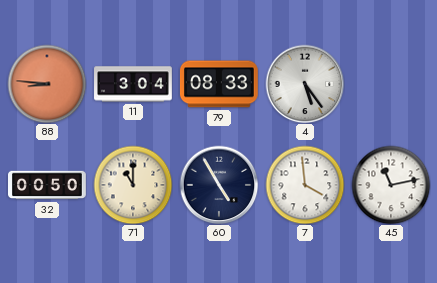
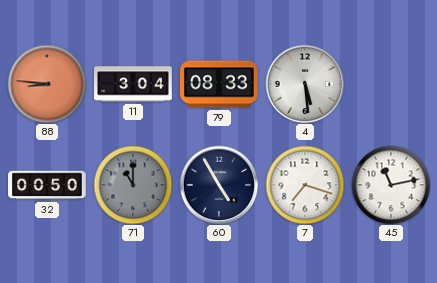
4: 5:24 -> 5:29 (305, 84)
71 dial: cream -> grey (133, 185)
7: 3:59 -> 7:18 (305, 185)
